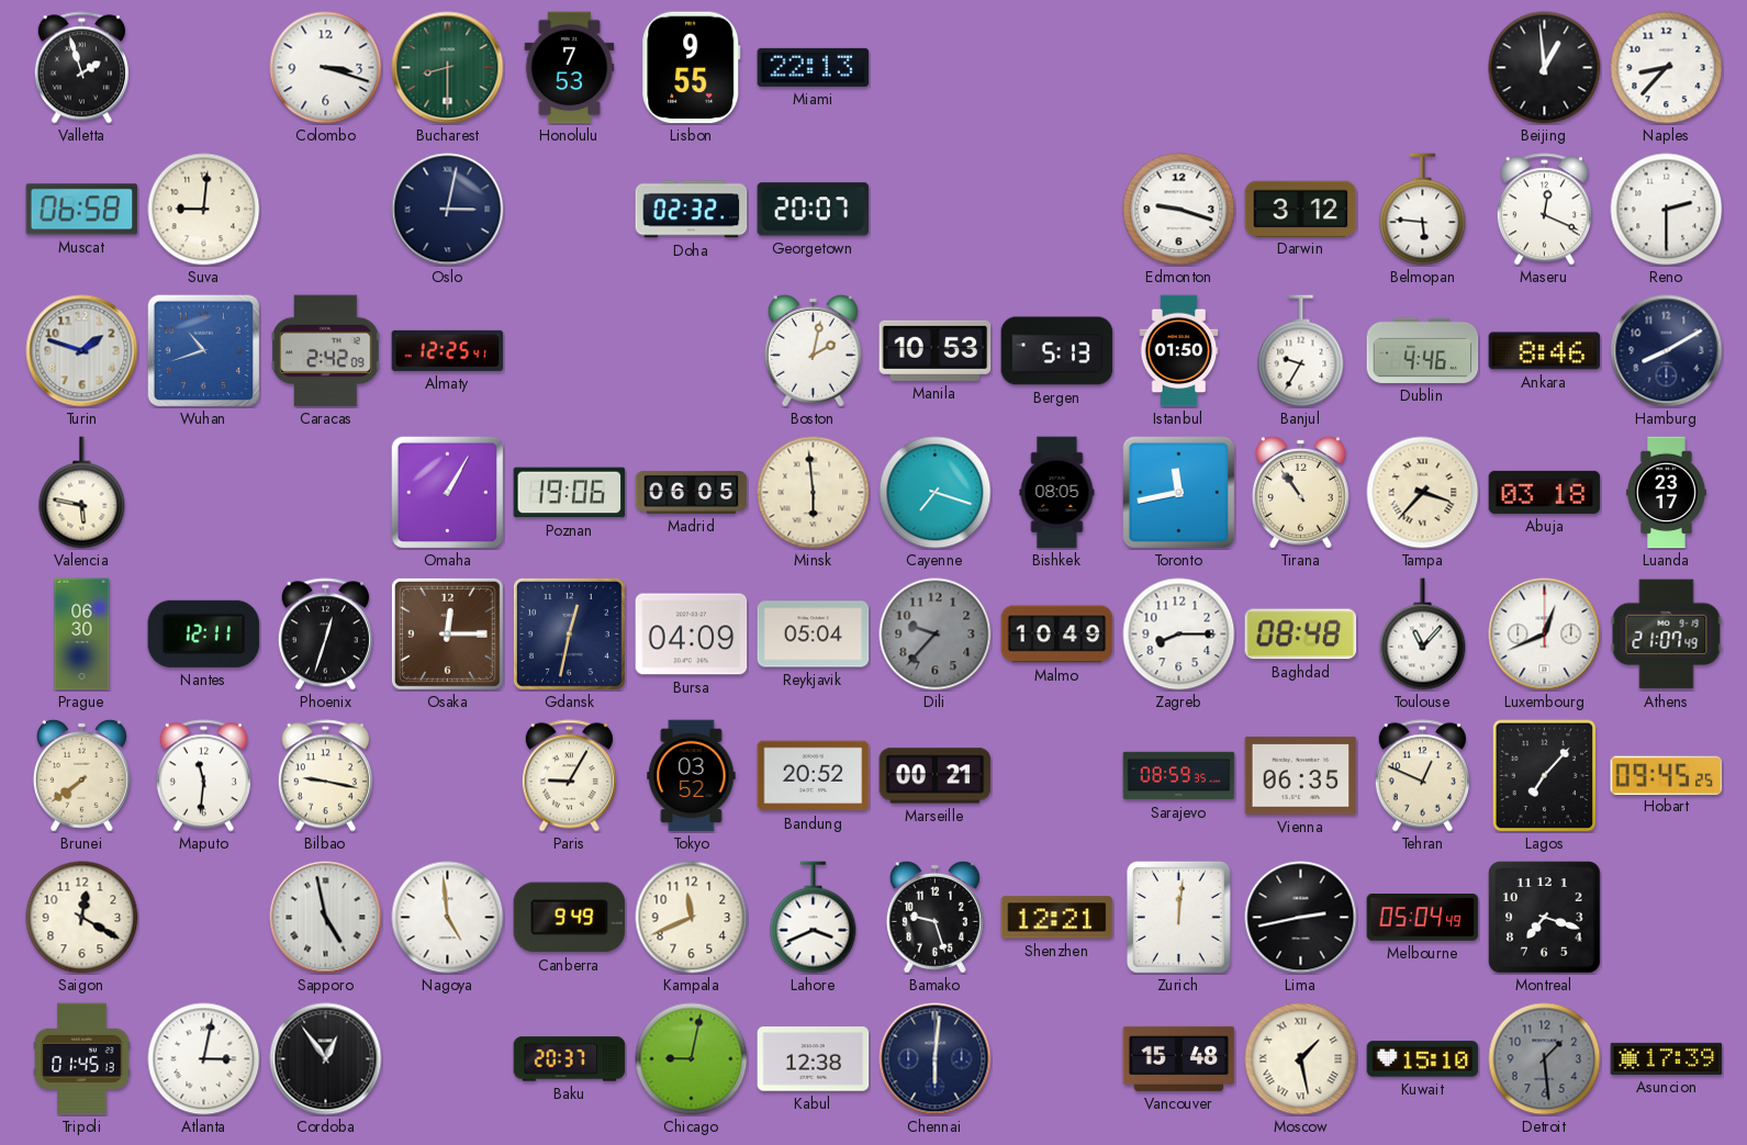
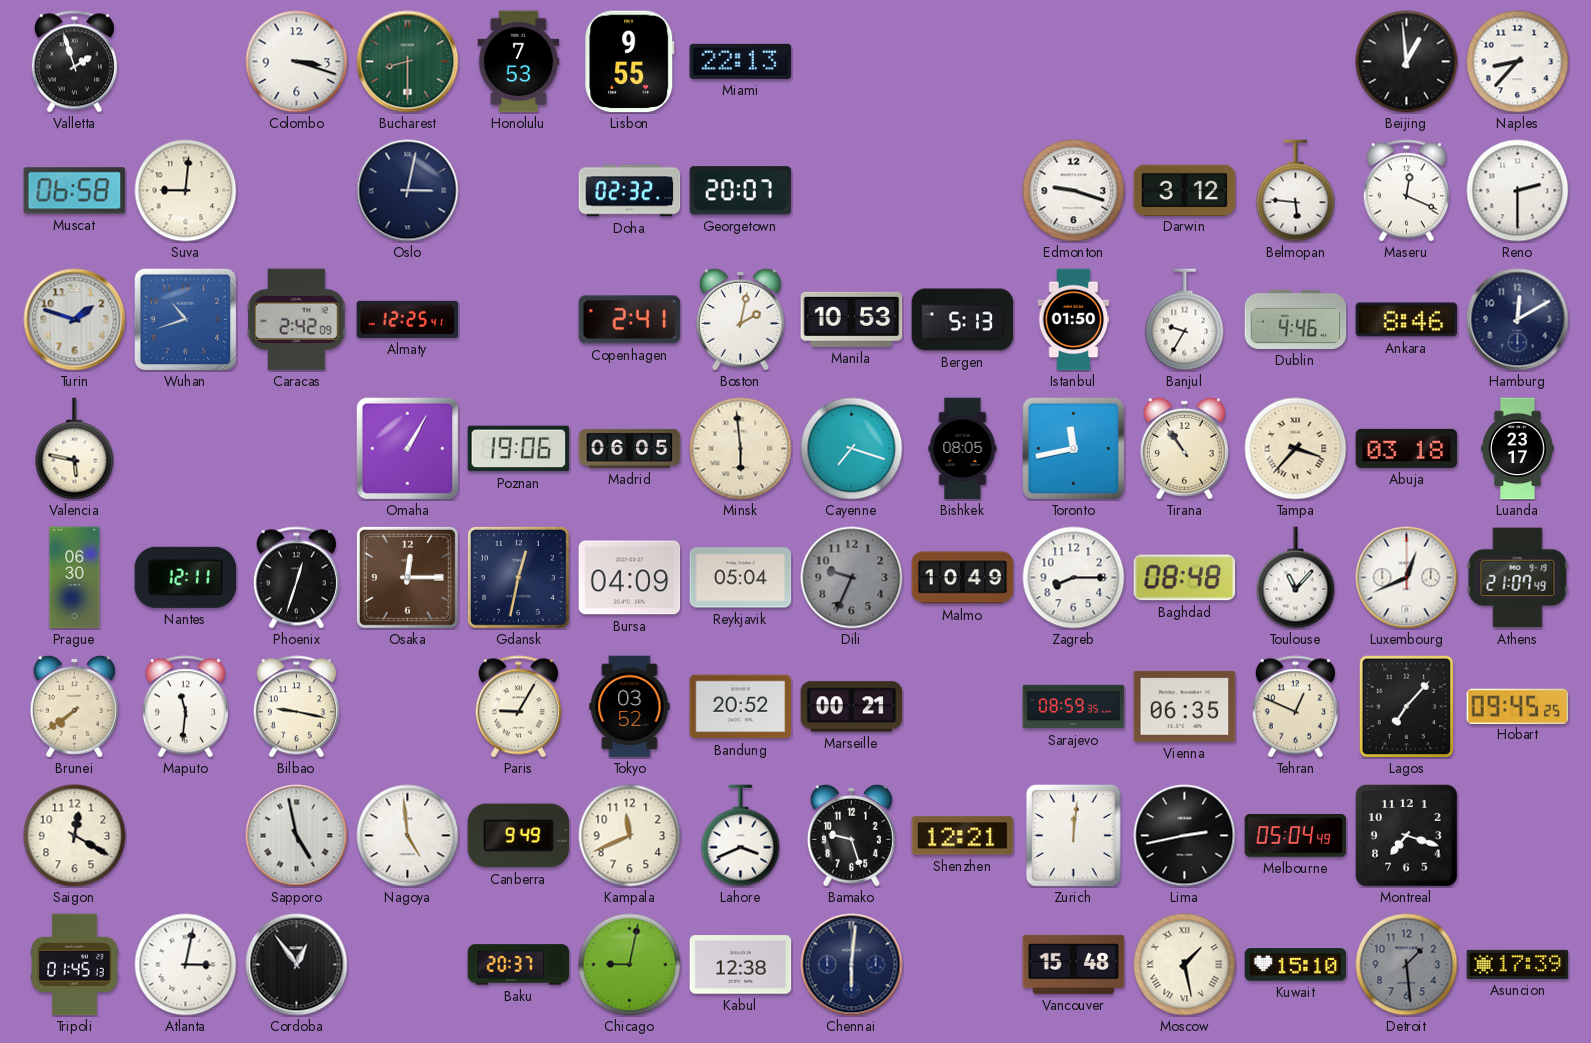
Copenhagen: none -> 2:41 (630, 320)
Hamburg: 8:10 -> 12:10 (1518, 320)
Dili: 9:37 -> 9:34 (852, 578)
